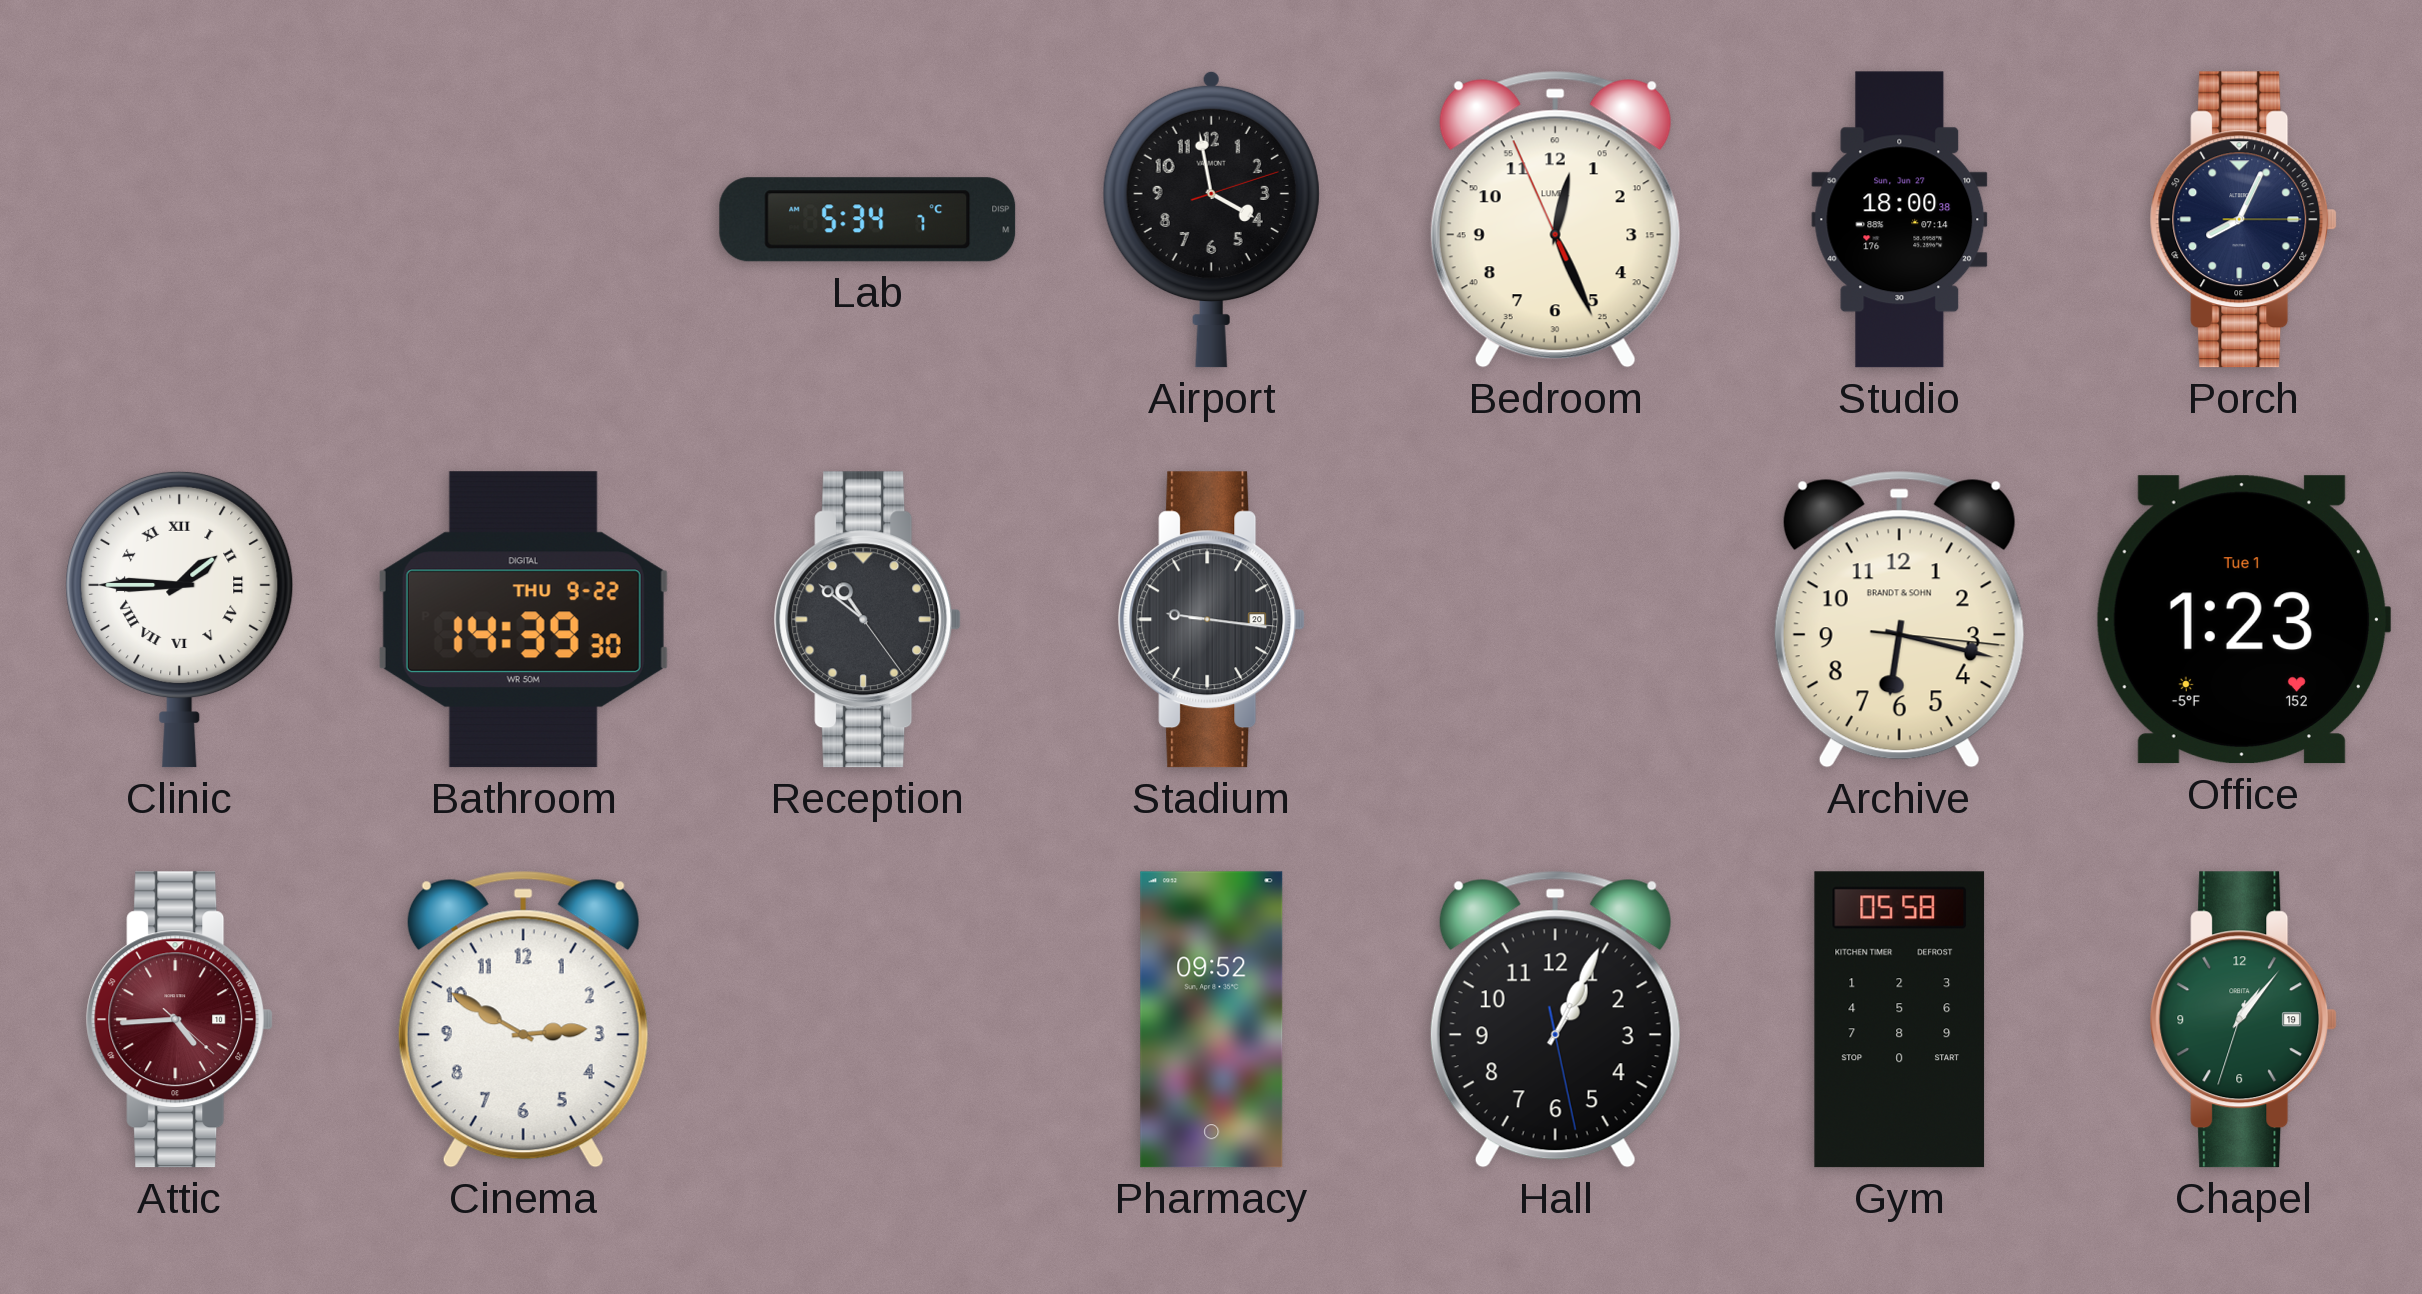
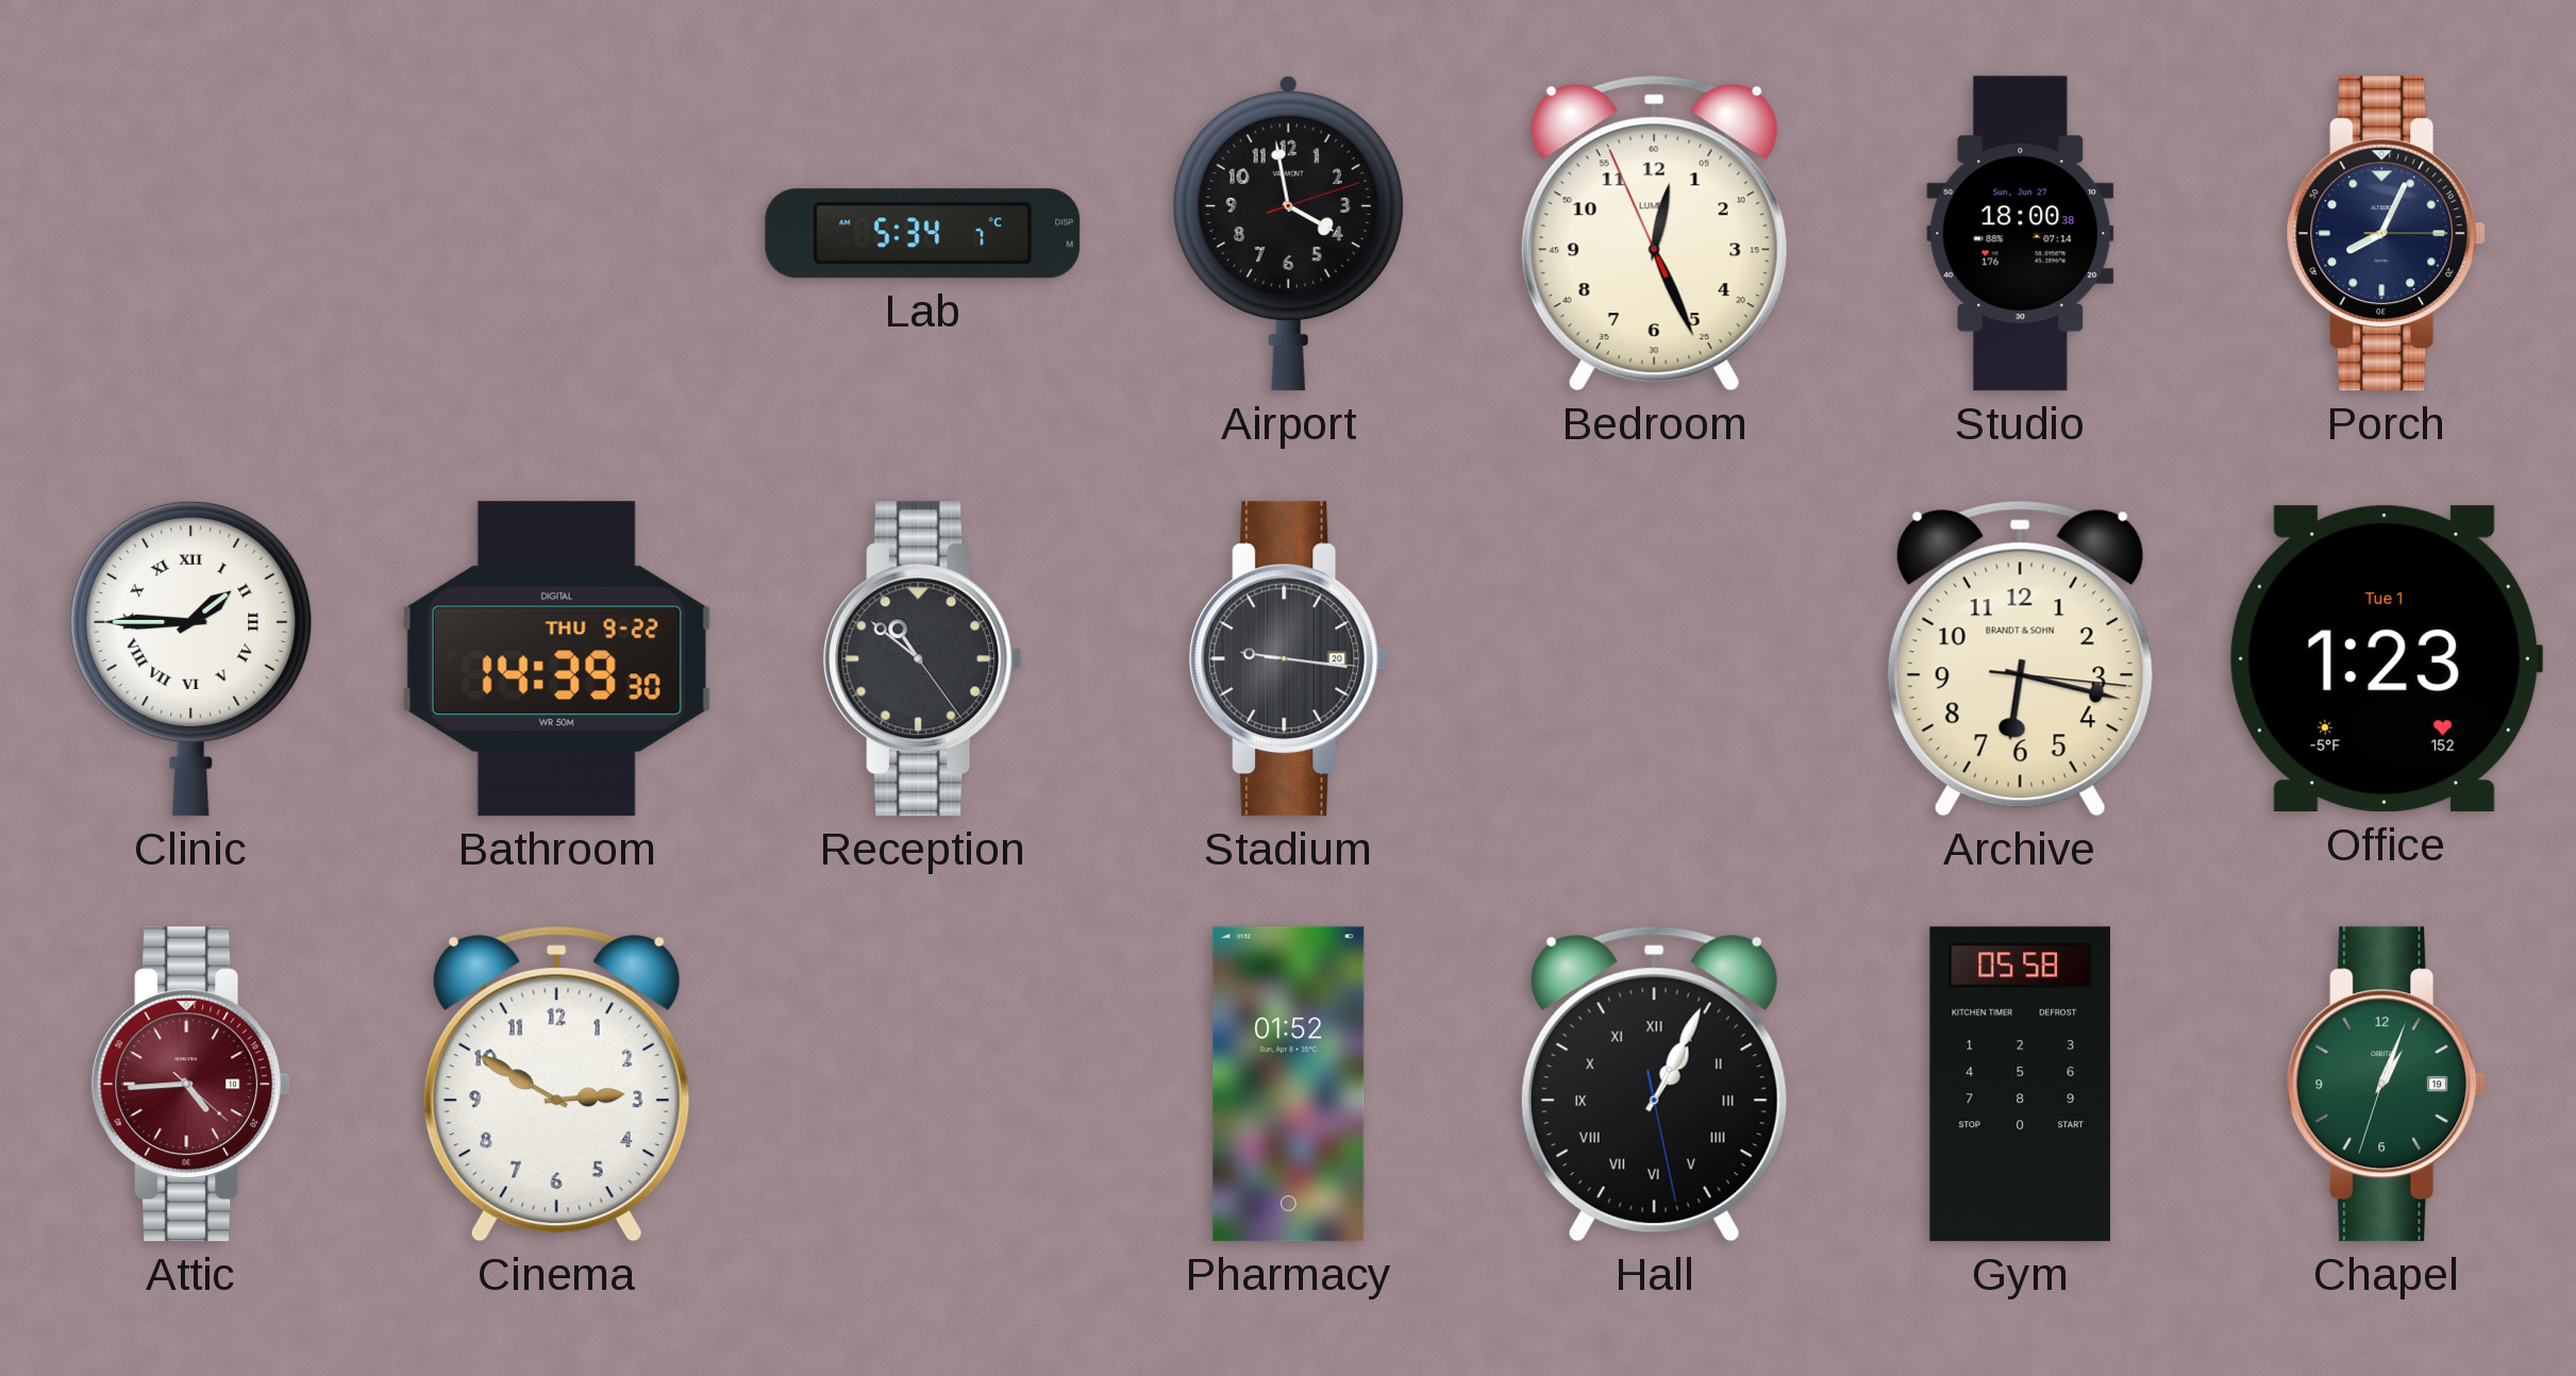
Pharmacy: 09:52 -> 01:52 (1289, 1085)
Hall numerals: Arabic -> Roman (1654, 1084)
Chapel: 1:06 -> 1:03 (2387, 1085)
